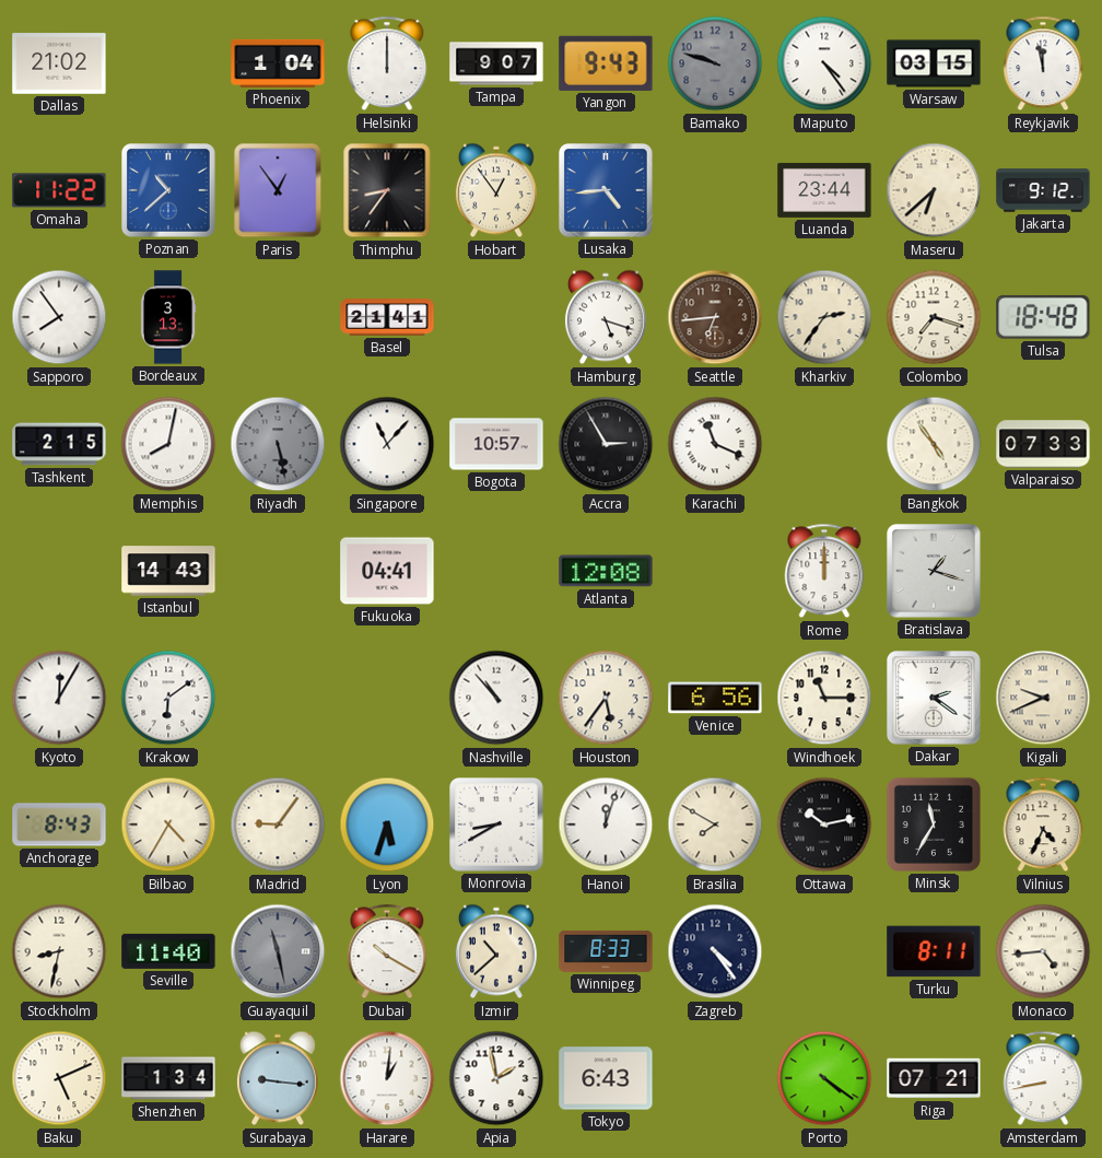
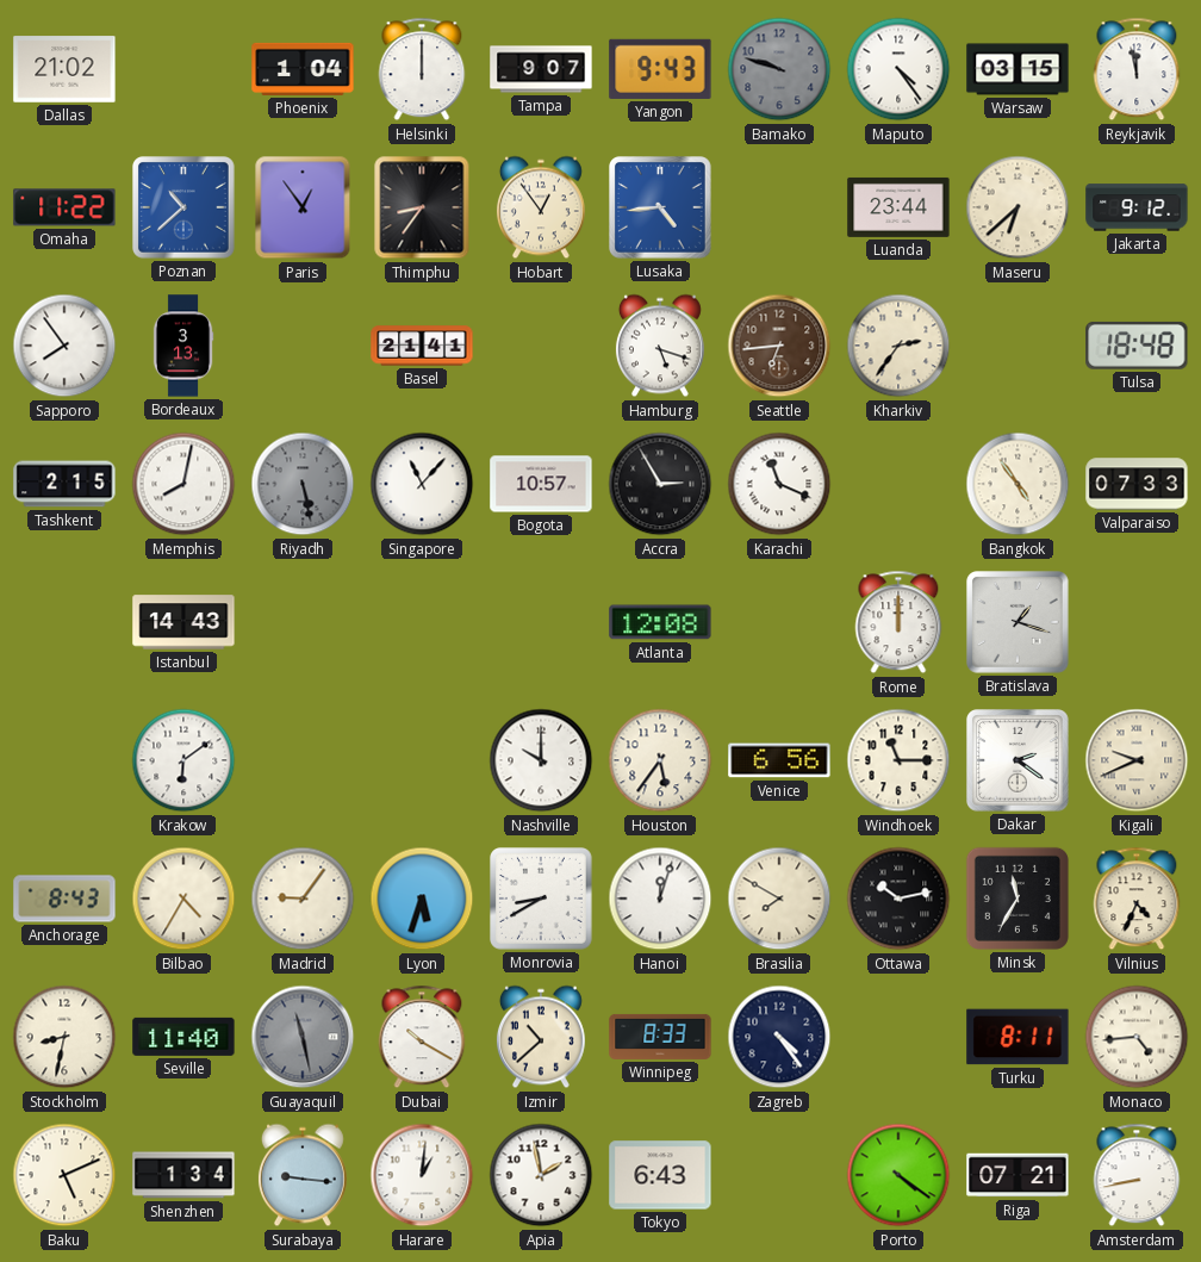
Colombo: 7:18 -> none (934, 317)
Fukuoka: 04:41 -> none (387, 571)
Kyoto: 12:05 -> none (59, 698)
Nashville: 10:53 -> 10:00 (541, 760)
